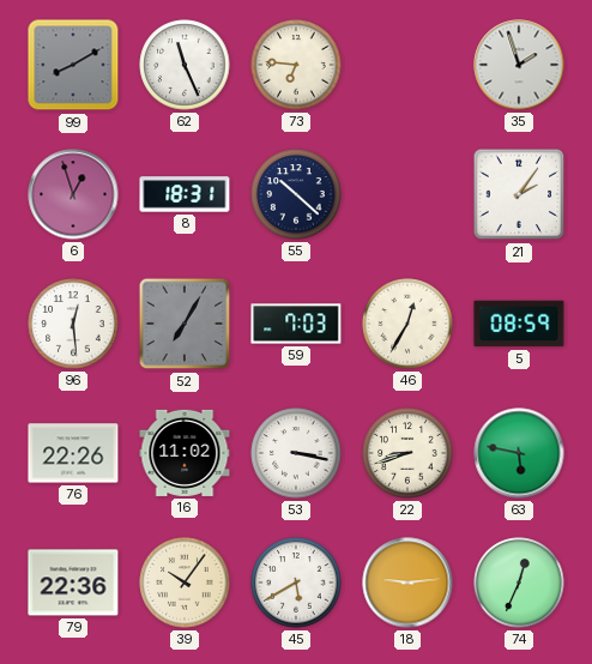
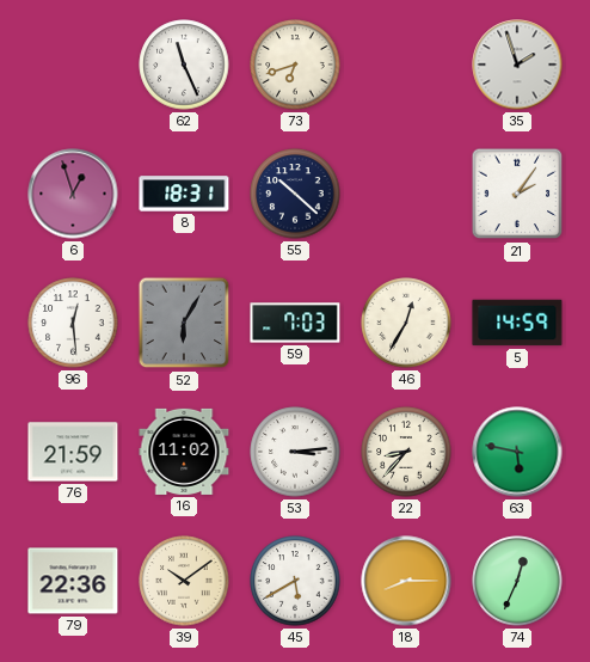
99: 8:10 -> none (73, 65)
73: 6:46 -> 6:42 (295, 65)
52: 7:05 -> 6:05 (184, 323)
5: 08:59 -> 14:59 (517, 323)
76: 22:26 -> 21:59 (73, 452)
53: 3:17 -> 3:14 (295, 452)
22: 8:42 -> 8:37 (406, 452)
39: 10:06 -> 10:09 (184, 581)
18: 9:14 -> 8:15 (406, 581)
